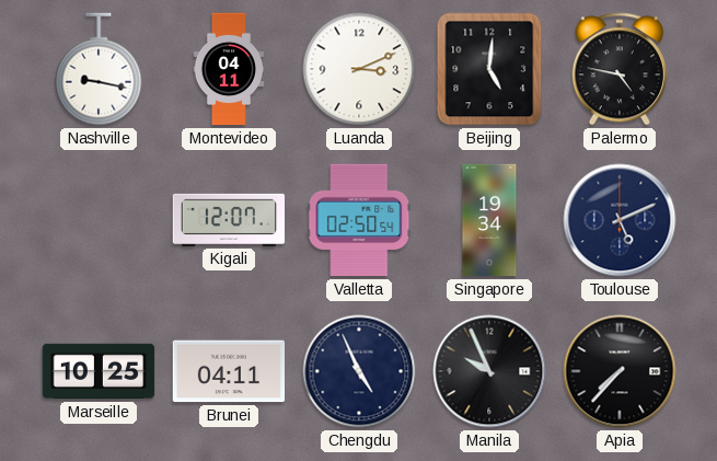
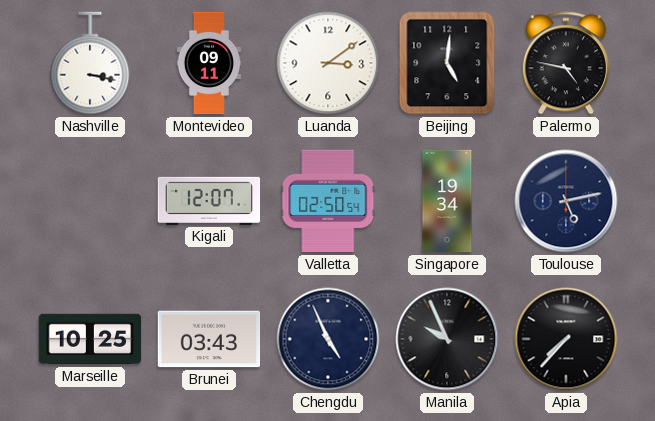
Nashville: 9:17 -> 3:17 (90, 63)
Montevideo: 04:11 -> 09:11 (208, 63)
Luanda: 3:11 -> 3:09 (328, 63)
Toulouse: 5:11 -> 5:13 (566, 201)
Brunei: 04:11 -> 03:43 (209, 339)
